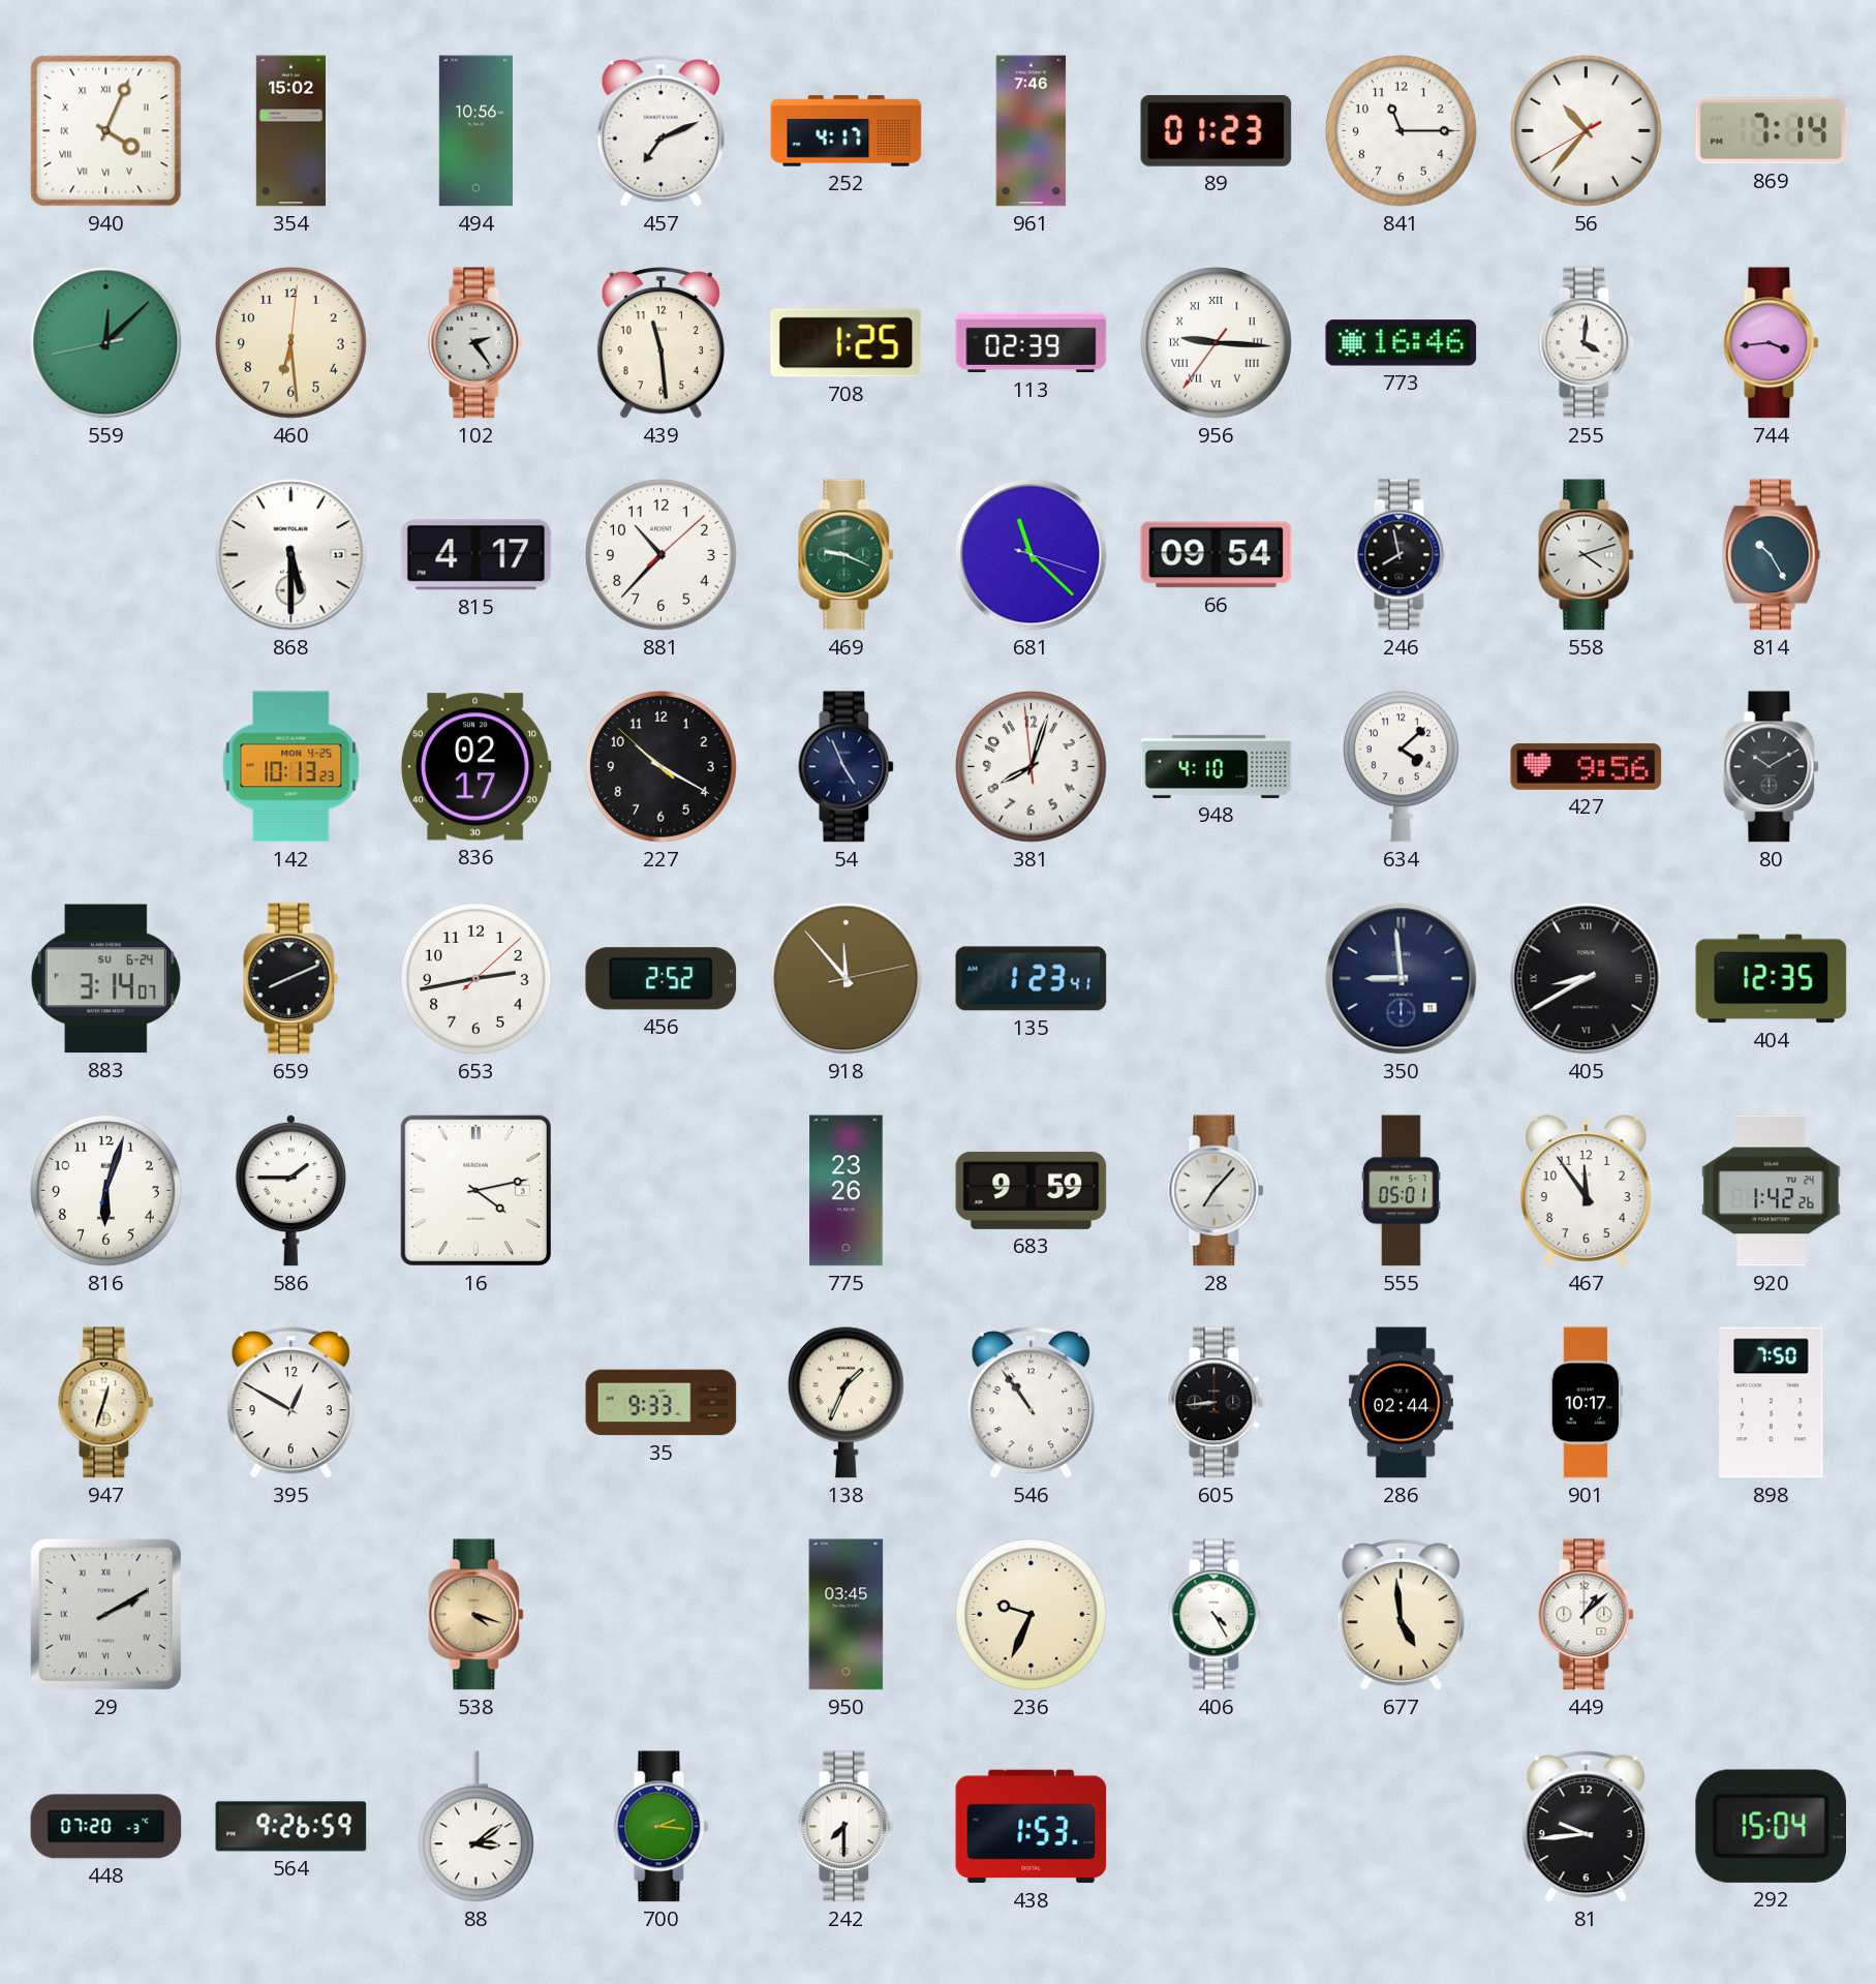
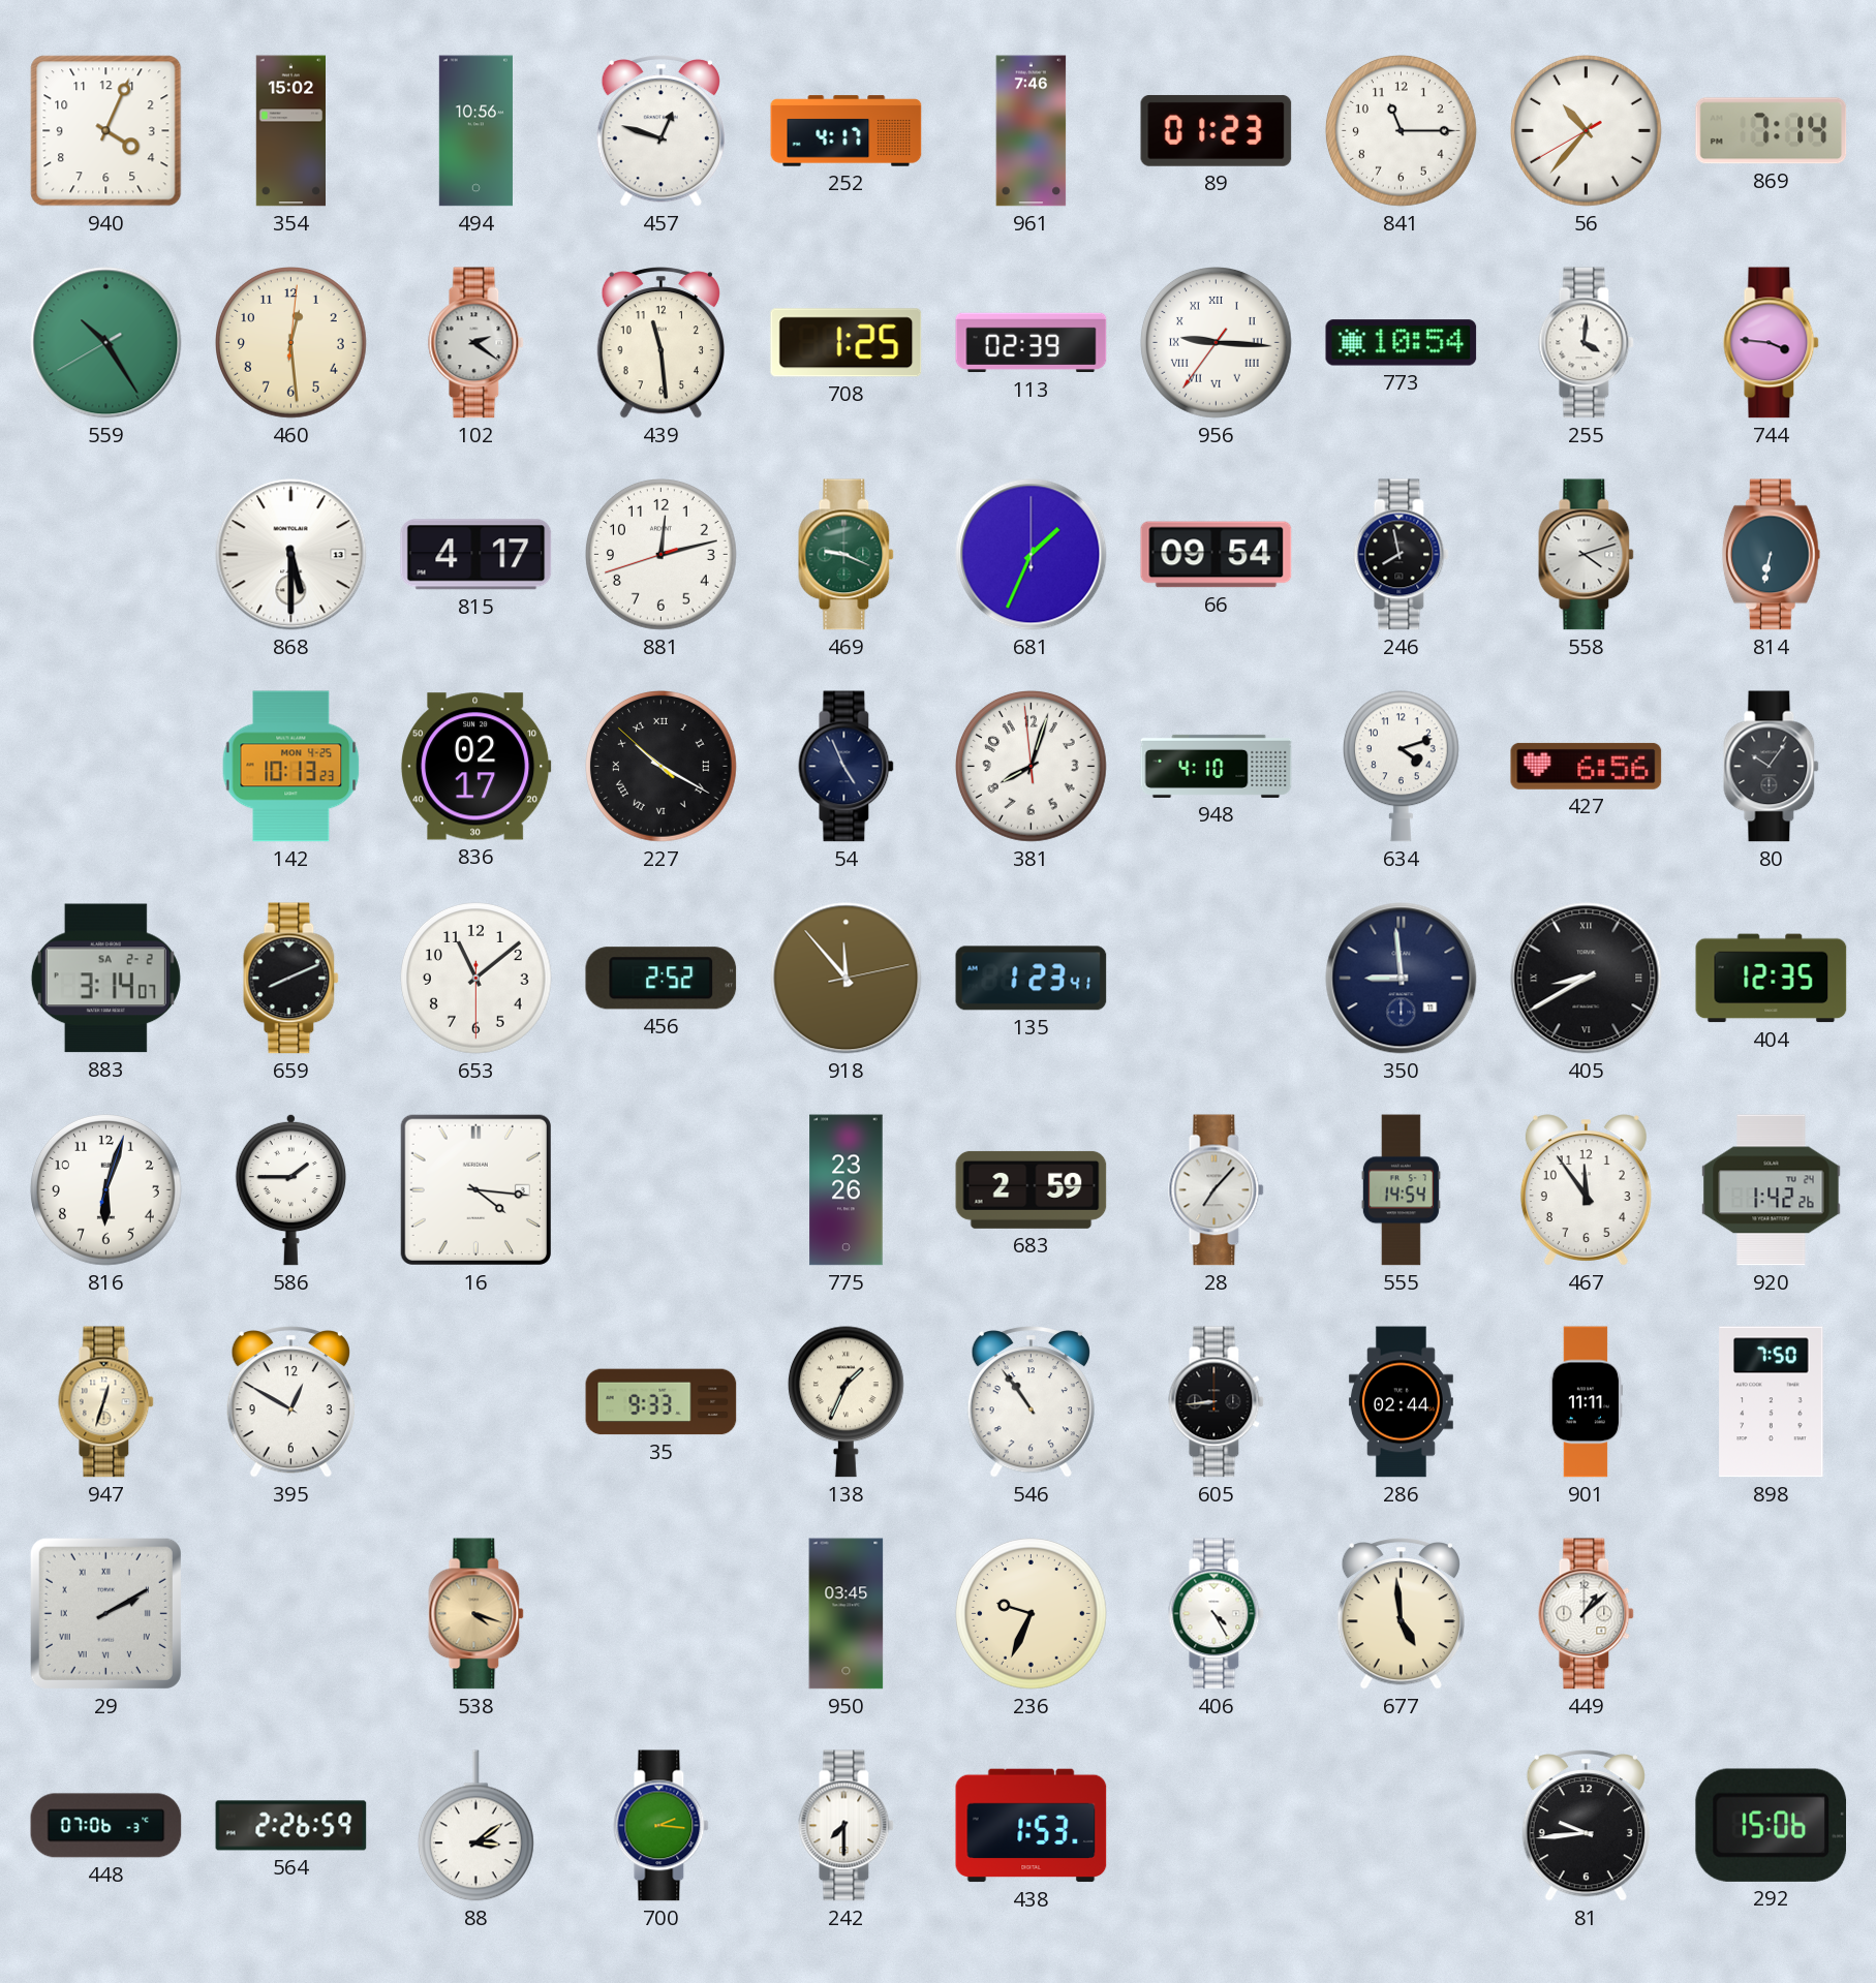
940 numerals: Roman -> Arabic (106, 131)
457: 7:11 -> 12:48 (660, 131)
559: 12:07 -> 10:24 (106, 343)
460: 6:29 -> 12:29 (291, 343)
102: 2:24 -> 2:21 (476, 343)
773: 16:46 -> 10:54 (1402, 343)
744: 3:44 -> 3:46 (1772, 343)
881: 10:37 -> 12:12 (662, 555)
681: 11:22 -> 1:34 (1032, 555)
814: 10:25 -> 6:32 (1771, 555)
227 numerals: Arabic -> Roman (662, 767)
634: 4:08 -> 4:12 (1401, 767)
427: 9:56 -> 6:56 (1587, 766)
80: 10:10 -> 10:06 (1772, 767)
883 date: SU 6-24 -> SA 2-2 (105, 979)
653: 2:43 -> 11:08 (476, 979)
16: 4:13 -> 4:16 (475, 1189)
683: 9:59 -> 2:59 (1032, 1189)
555: 05:01 -> 14:54 (1401, 1190)
901: 10:17 -> 11:11 (1586, 1402)
448: 07:20 -> 07:06 (106, 1826)
564: 9:26 -> 2:26 (291, 1826)
292: 15:04 -> 15:06 (1771, 1825)
